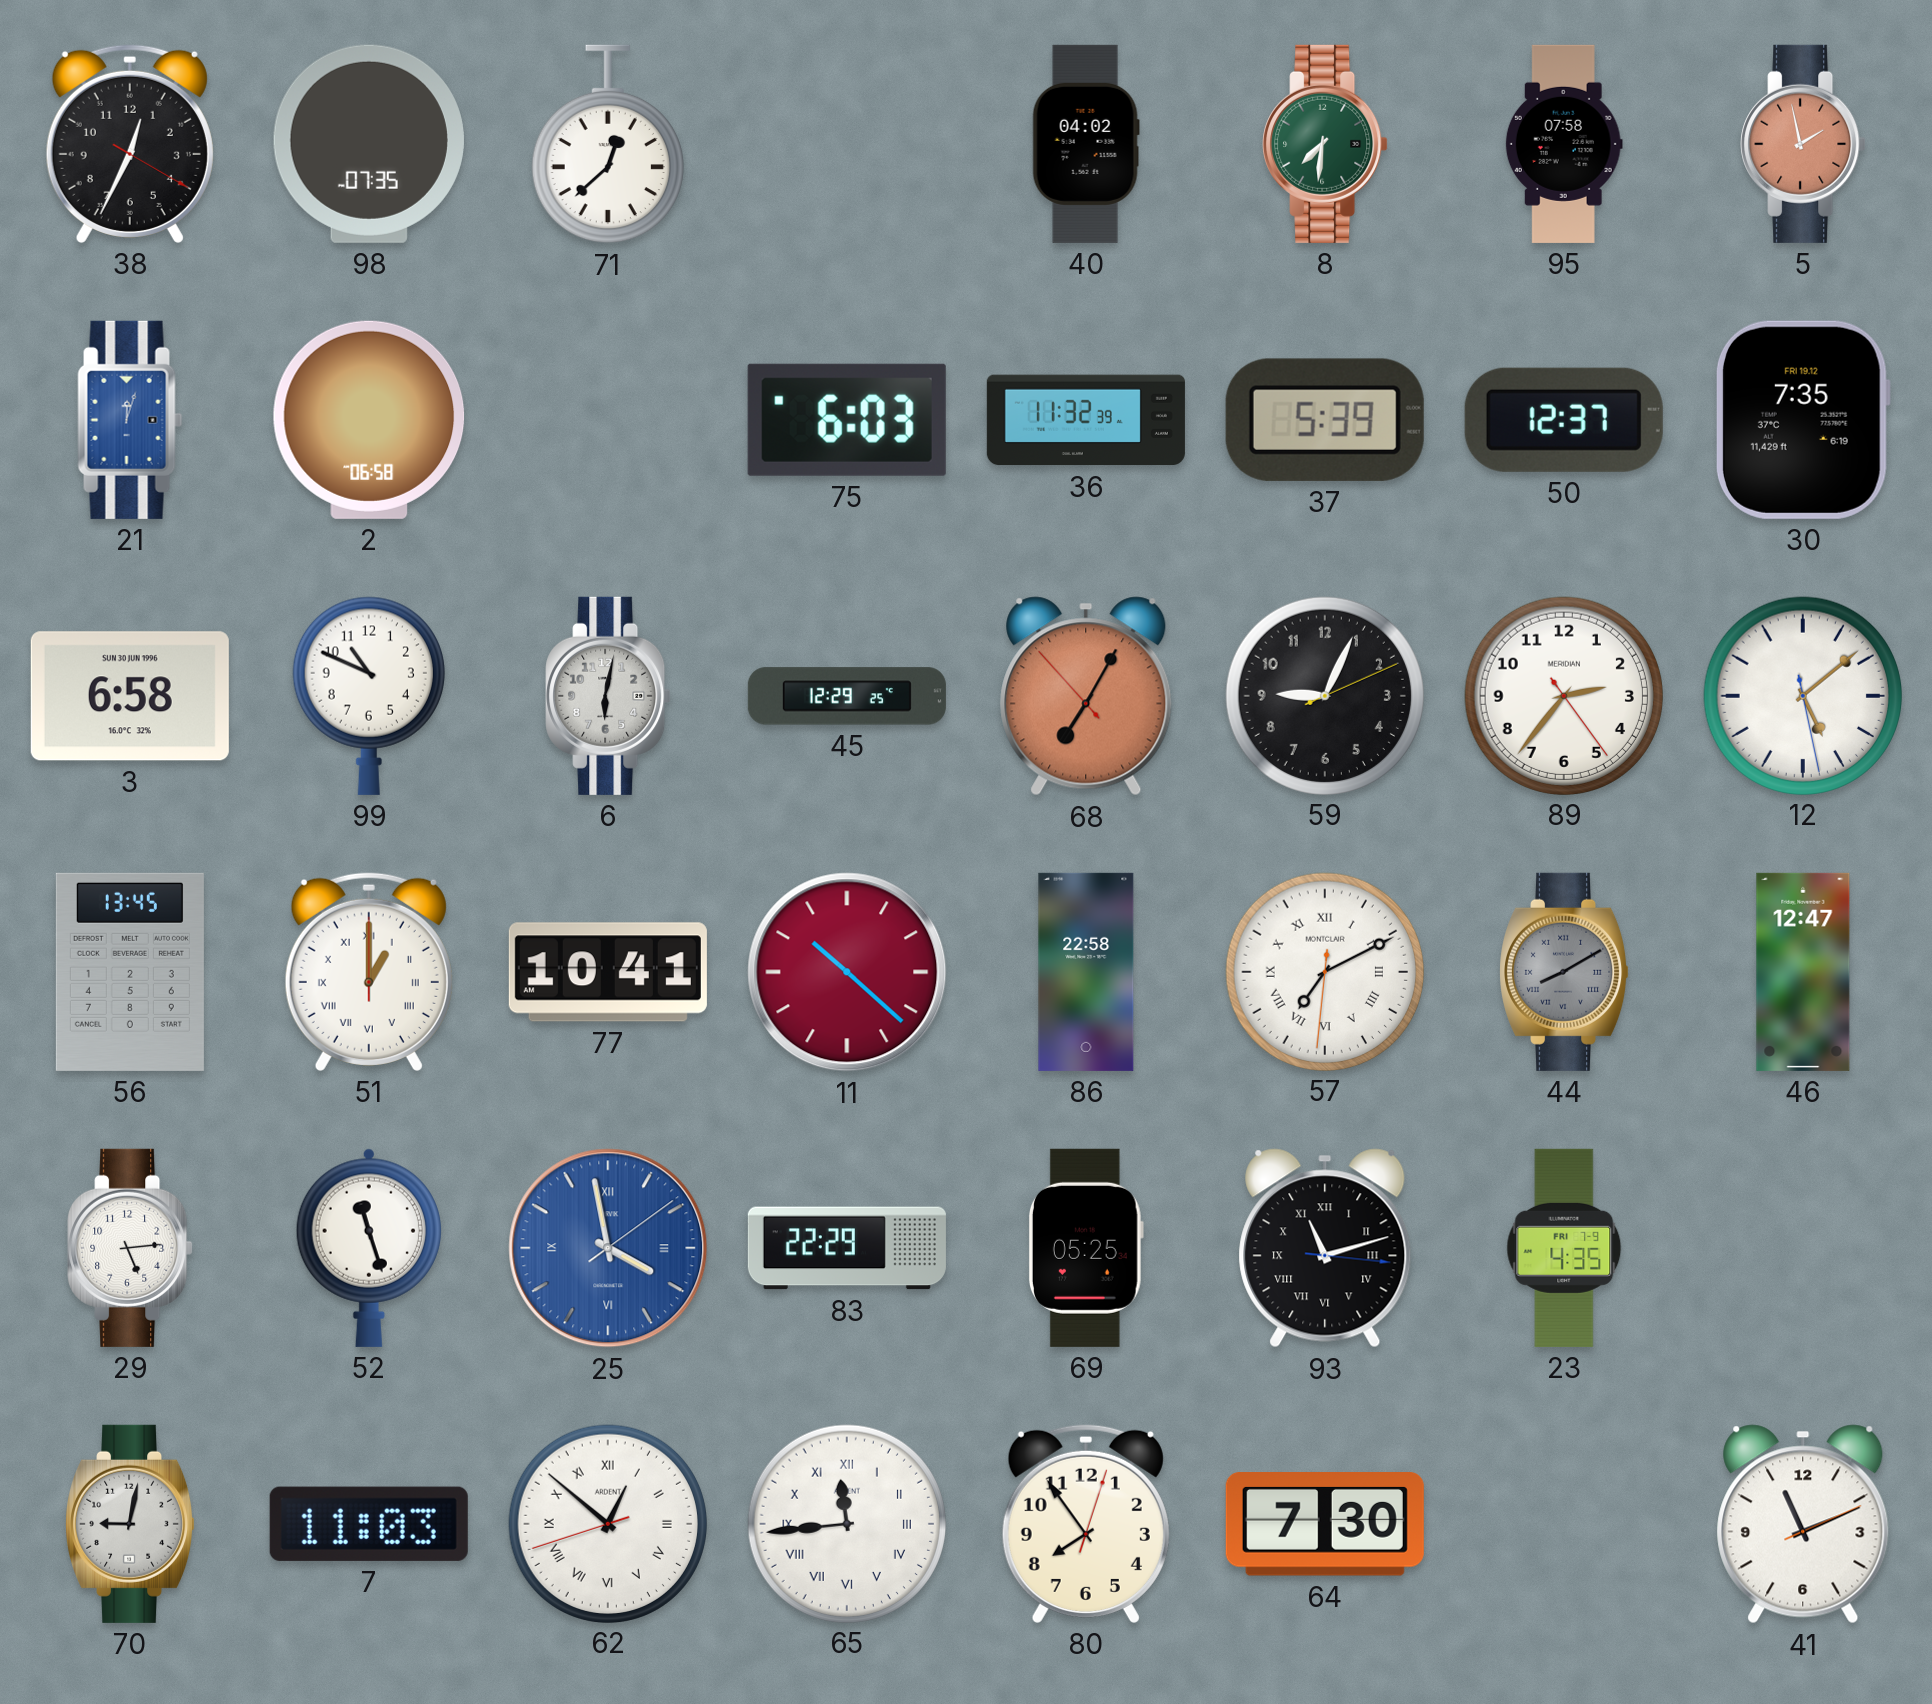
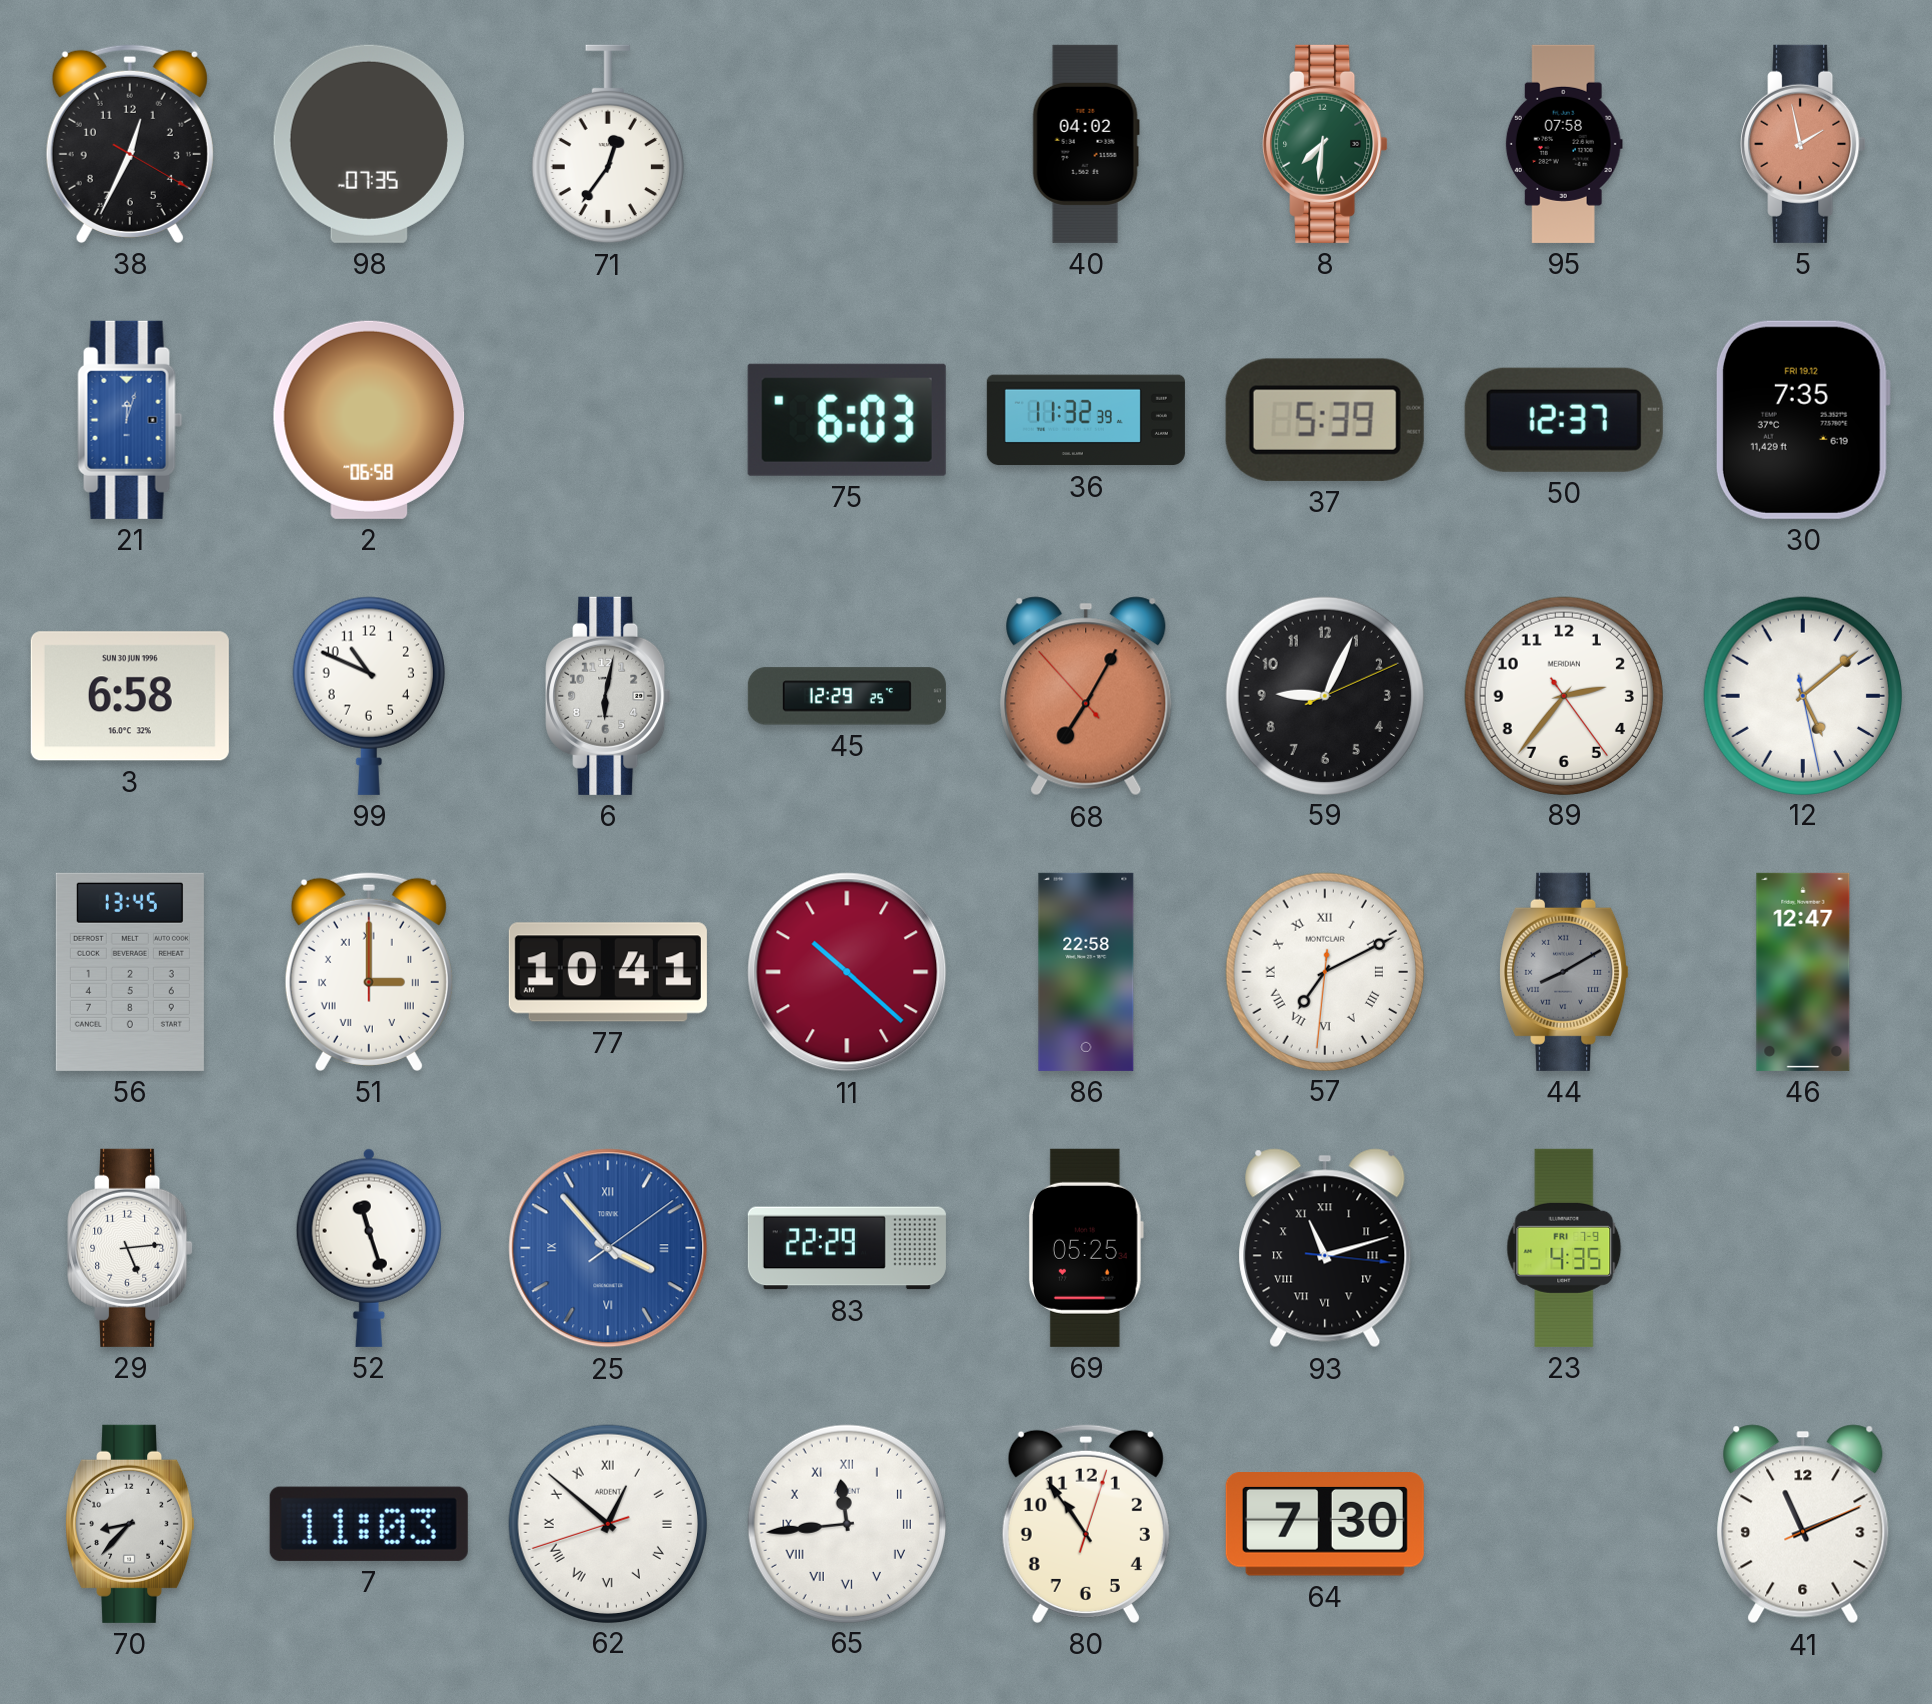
71: 12:38 -> 12:36 (608, 144)
51: 1:00 -> 3:00 (369, 971)
25: 3:58 -> 3:53 (608, 1248)
70: 9:02 -> 8:37 (131, 1524)
80: 7:54 -> 10:54 (1086, 1523)
